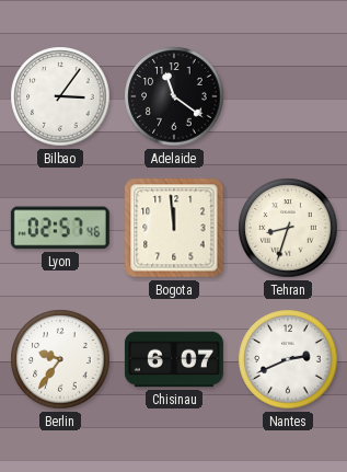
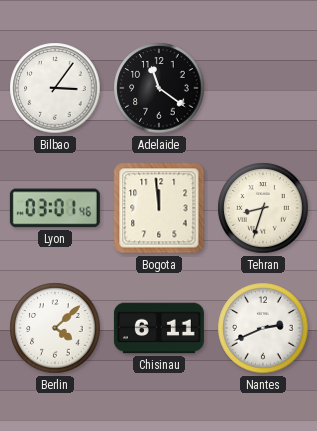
Lyon: 02:57 -> 03:01 (55, 208)
Berlin: 9:36 -> 4:08 (55, 328)
Chisinau: 6:07 -> 6:11 (159, 328)
